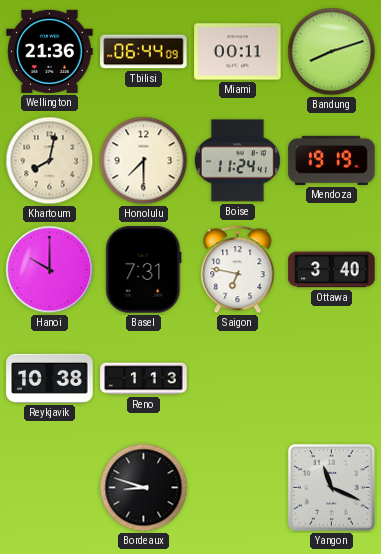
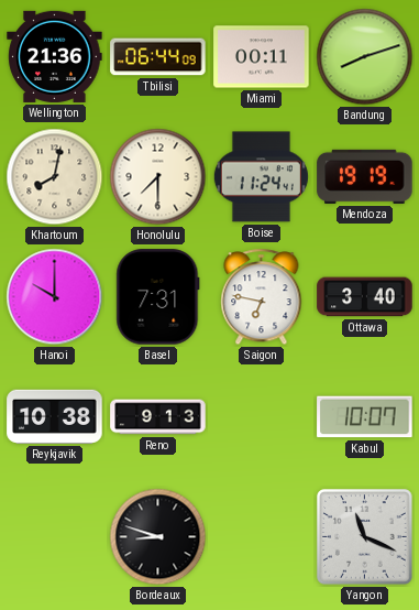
Reno: 1:13 -> 9:13 (158, 417)
Kabul: none -> 10:07 (365, 417)
